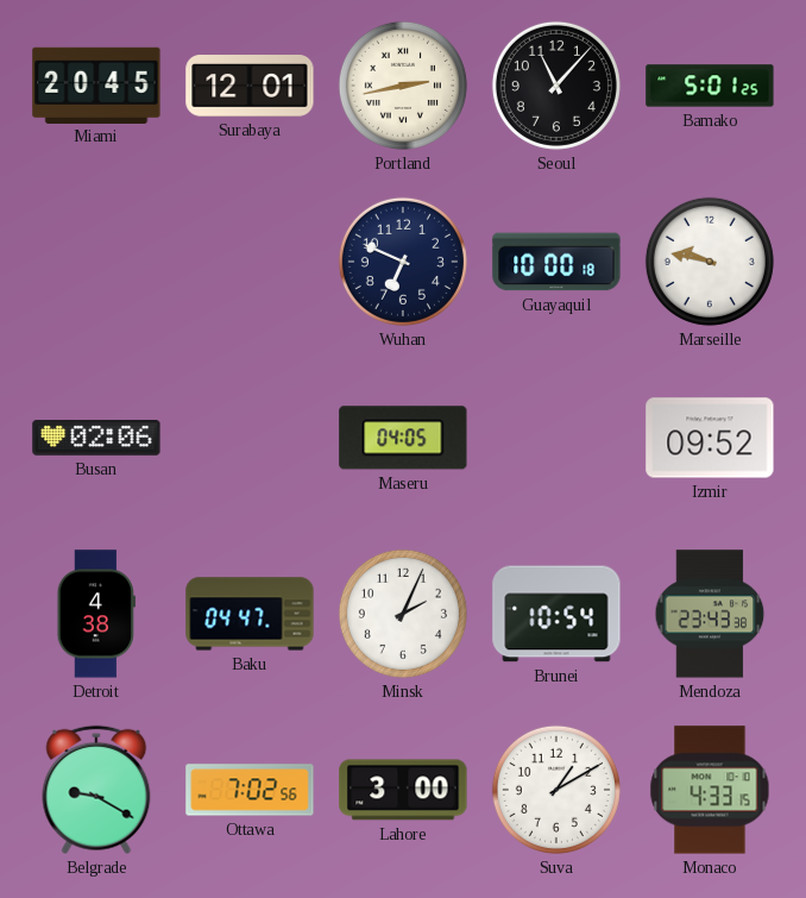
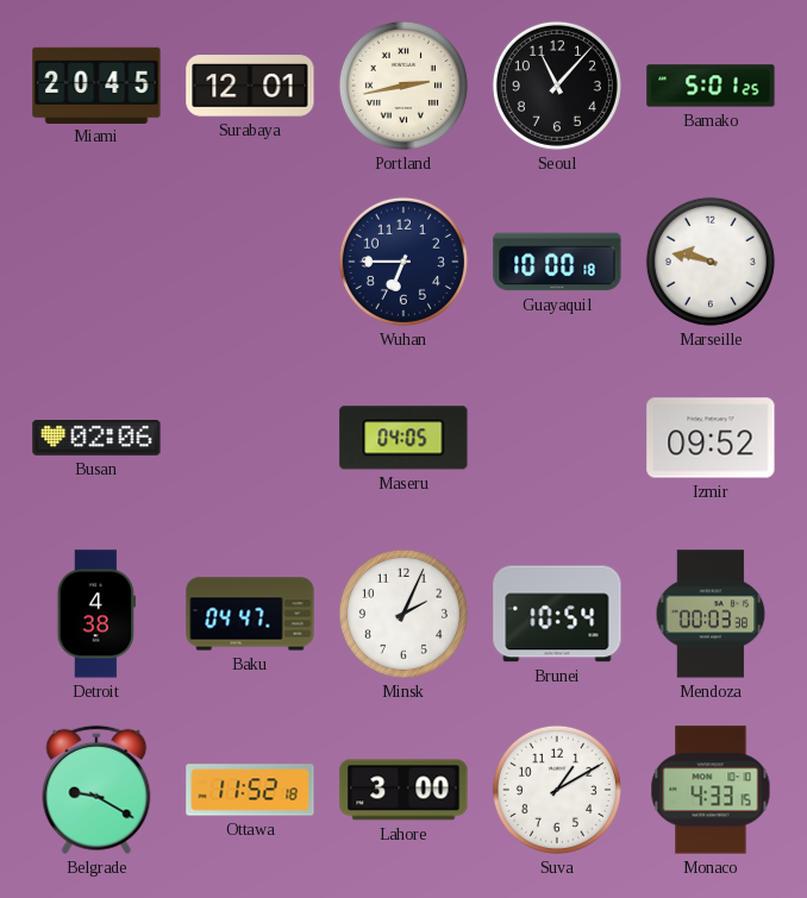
Wuhan: 6:49 -> 6:45 (403, 262)
Mendoza: 23:43 -> 00:03 (711, 614)
Ottawa: 7:02 -> 11:52 (250, 790)
